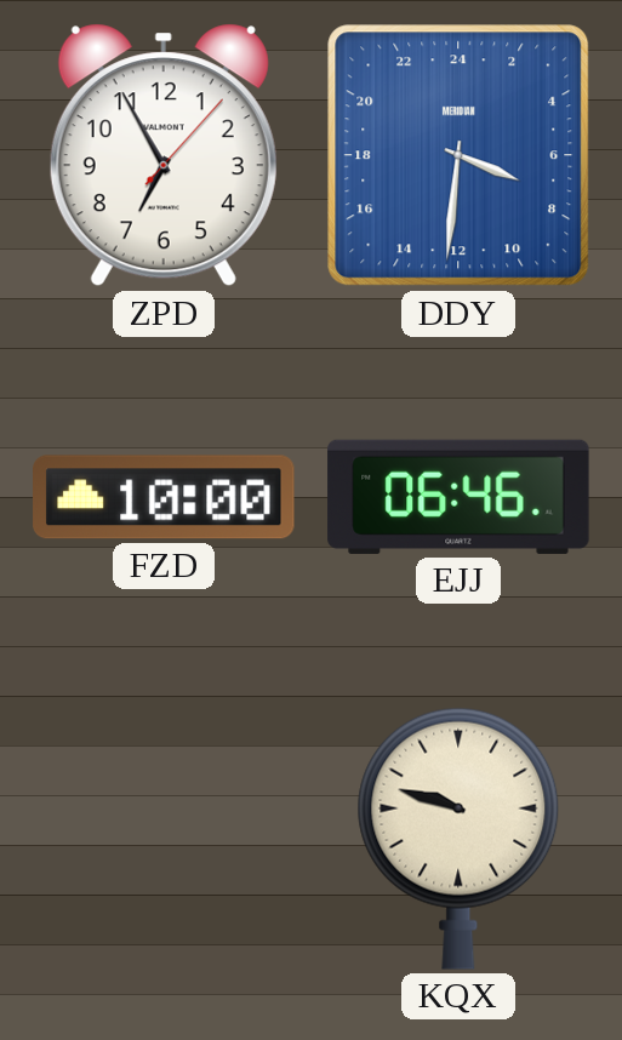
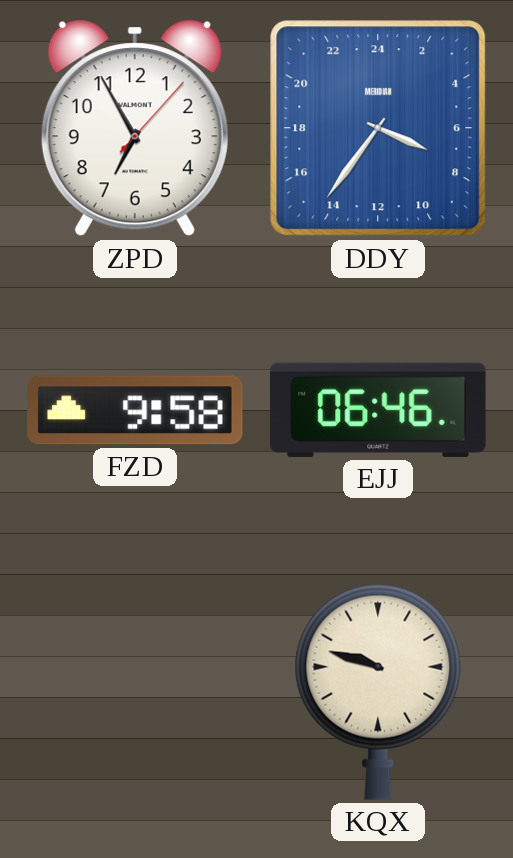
DDY: 7:31 -> 7:36 (378, 128)
FZD: 10:00 -> 9:58 (135, 410)
